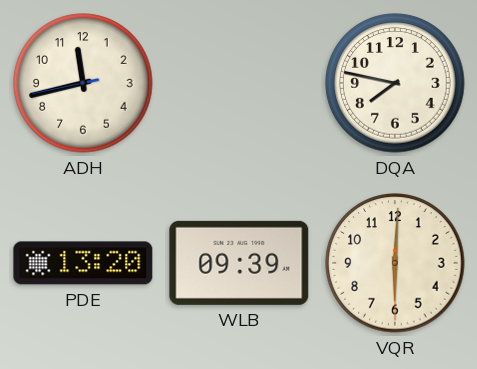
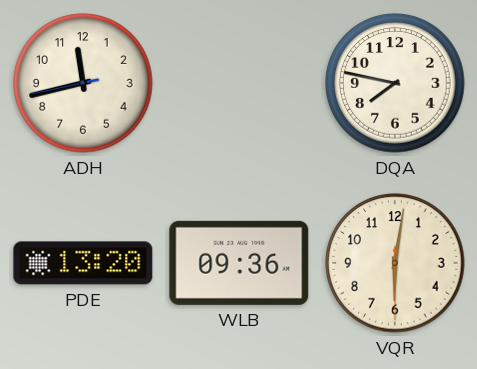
WLB: 09:39 -> 09:36 (239, 263)
VQR: 6:00 -> 6:01 (395, 263)
